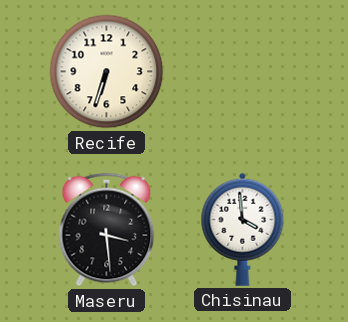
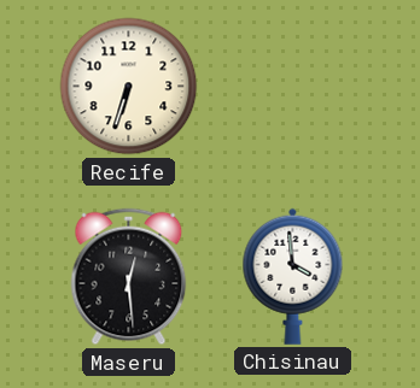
Maseru: 3:29 -> 12:29 (129, 277)
